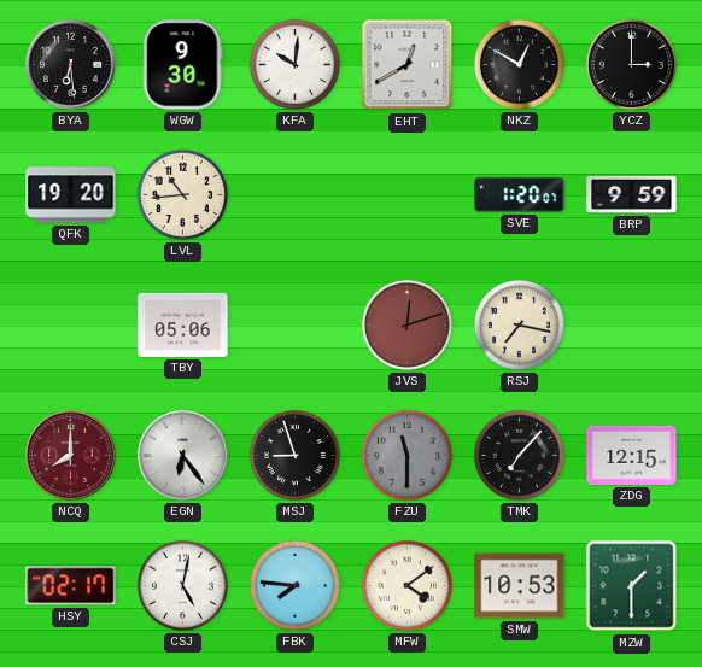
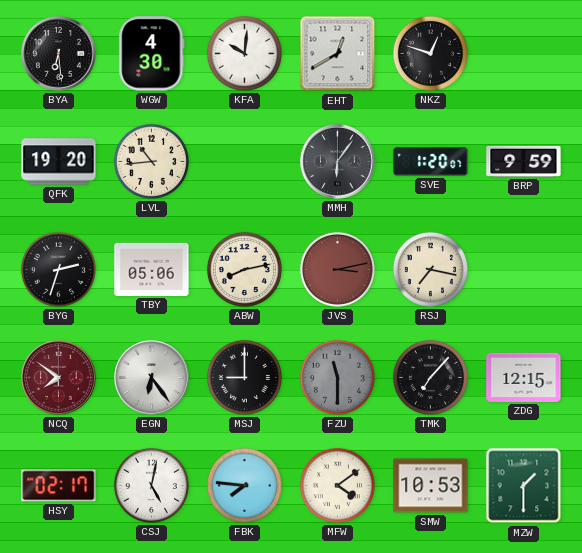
WGW: 9:30 -> 4:30 (152, 54)
NKZ: 12:50 -> 12:48 (430, 53)
YCZ: 3:00 -> none (631, 64)
MMH: none -> 6:06 (338, 162)
BYG: none -> 2:33 (58, 269)
ABW: none -> 8:13 (244, 269)
JVS: 12:12 -> 3:13 (337, 269)
NCQ: 8:00 -> 7:51 (59, 378)
MSJ: 8:57 -> 9:00 (244, 377)
